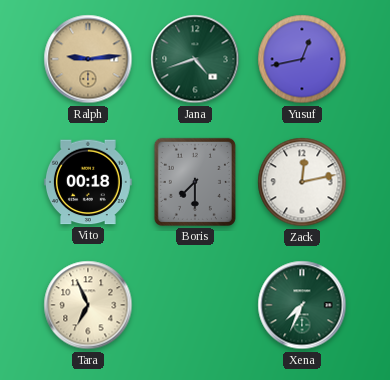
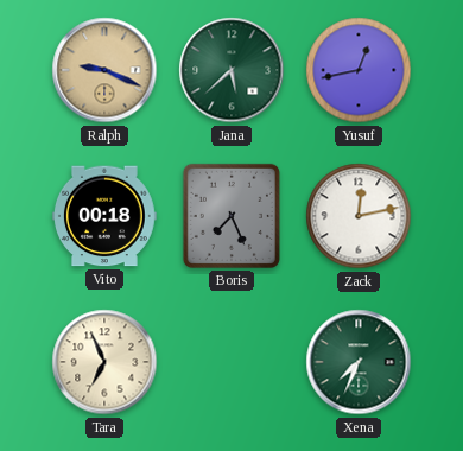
Ralph: 9:14 -> 9:19 (104, 70)
Jana: 4:42 -> 5:38 (231, 70)
Boris: 7:30 -> 7:26 (231, 216)
